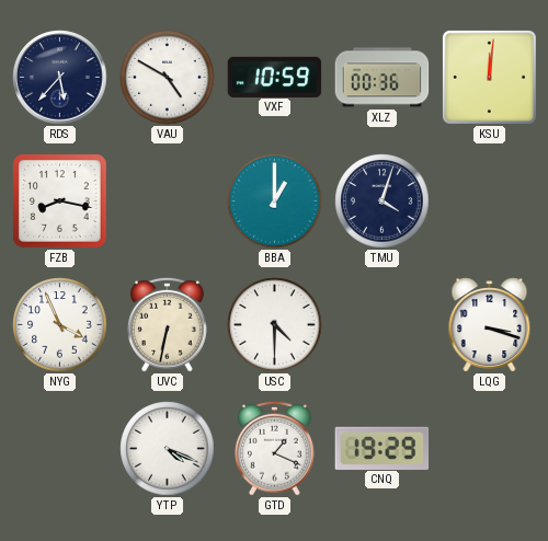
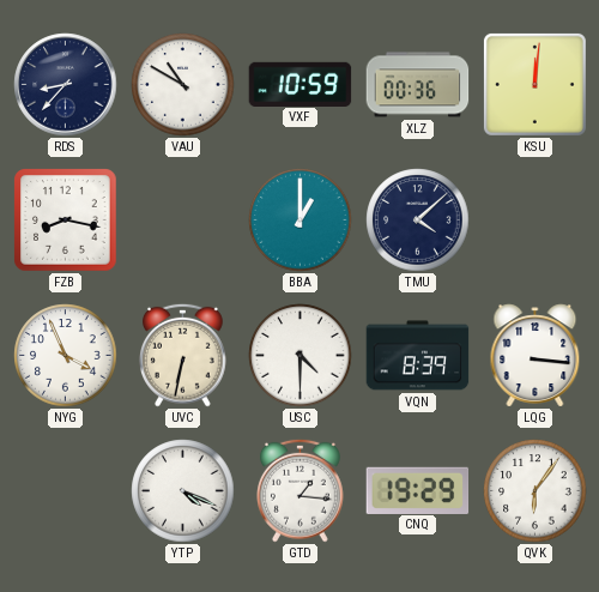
RDS: 5:37 -> 8:37 (66, 85)
VAU: 4:50 -> 10:50 (183, 85)
TMU: 4:03 -> 4:08 (418, 221)
VQN: none -> 8:39 (418, 356)
LQG: 3:18 -> 3:16 (536, 356)
GTD: 1:19 -> 1:16 (301, 490)
QVK: none -> 6:06 (536, 491)
